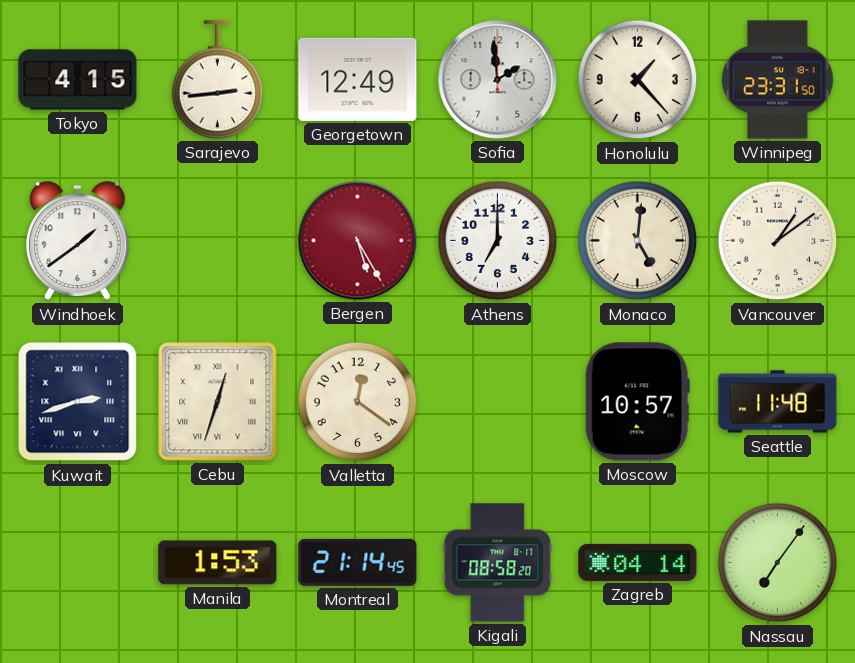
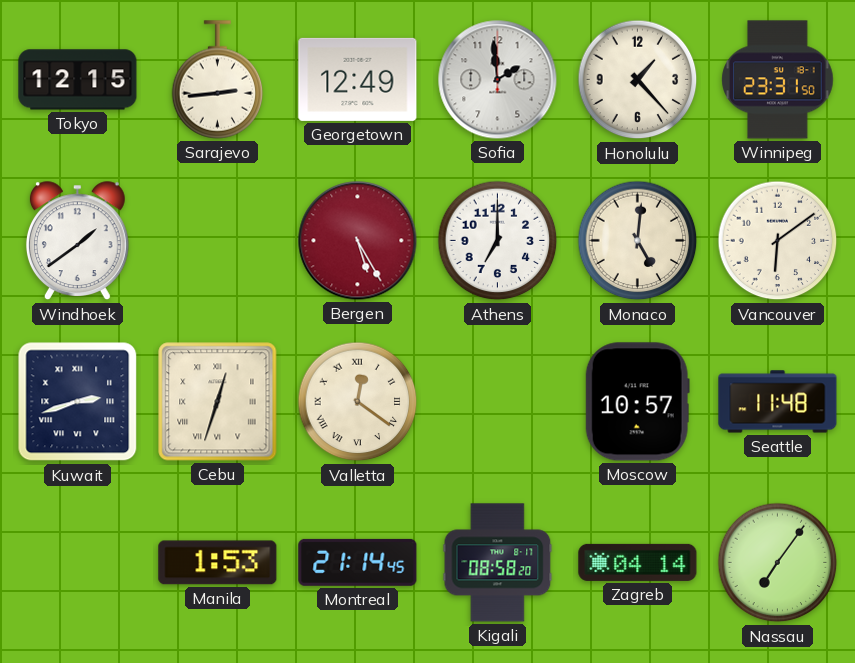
Tokyo: 4:15 -> 12:15 (78, 80)
Vancouver: 1:09 -> 6:09 (778, 241)
Valletta numerals: Arabic -> Roman (358, 402)
